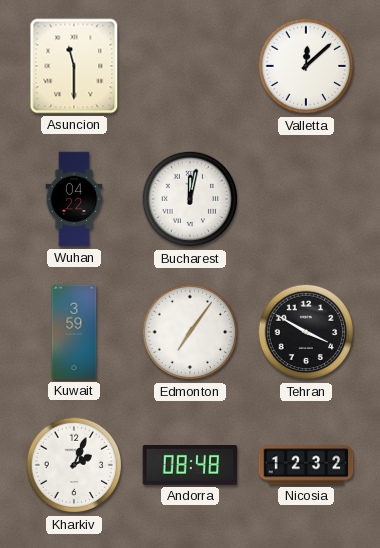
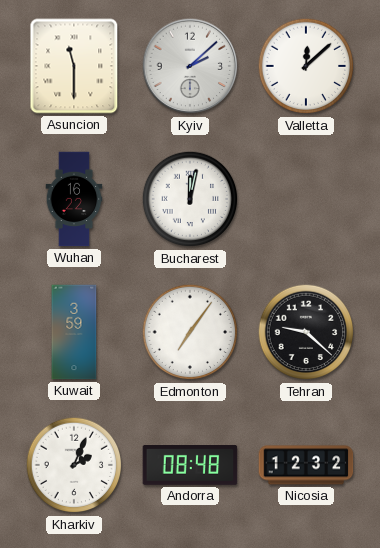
Kyiv: none -> 2:08 (190, 66)
Wuhan: 04:22 -> 16:22 (74, 199)
Tehran: 3:50 -> 9:22 (306, 332)
